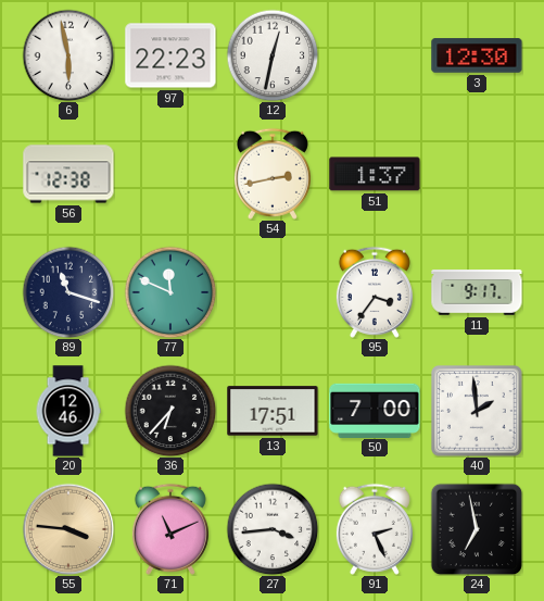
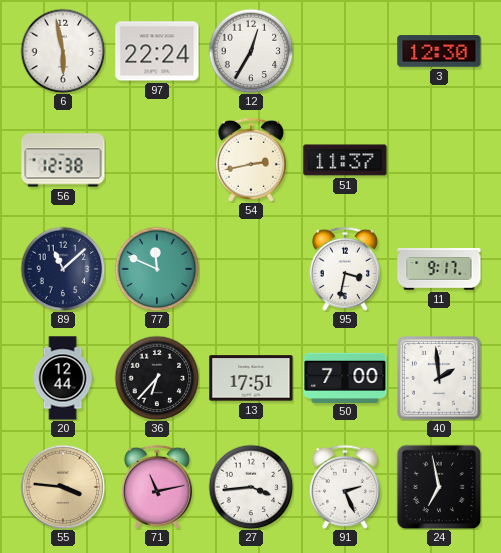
97: 22:23 -> 22:24 (157, 51)
12: 12:32 -> 12:35 (251, 51)
51: 1:37 -> 11:37 (345, 160)
89: 11:18 -> 11:08 (63, 269)
95: 3:36 -> 3:32 (345, 269)
20: 12:46 -> 12:44 (63, 378)
71: 11:11 -> 11:13 (157, 487)
